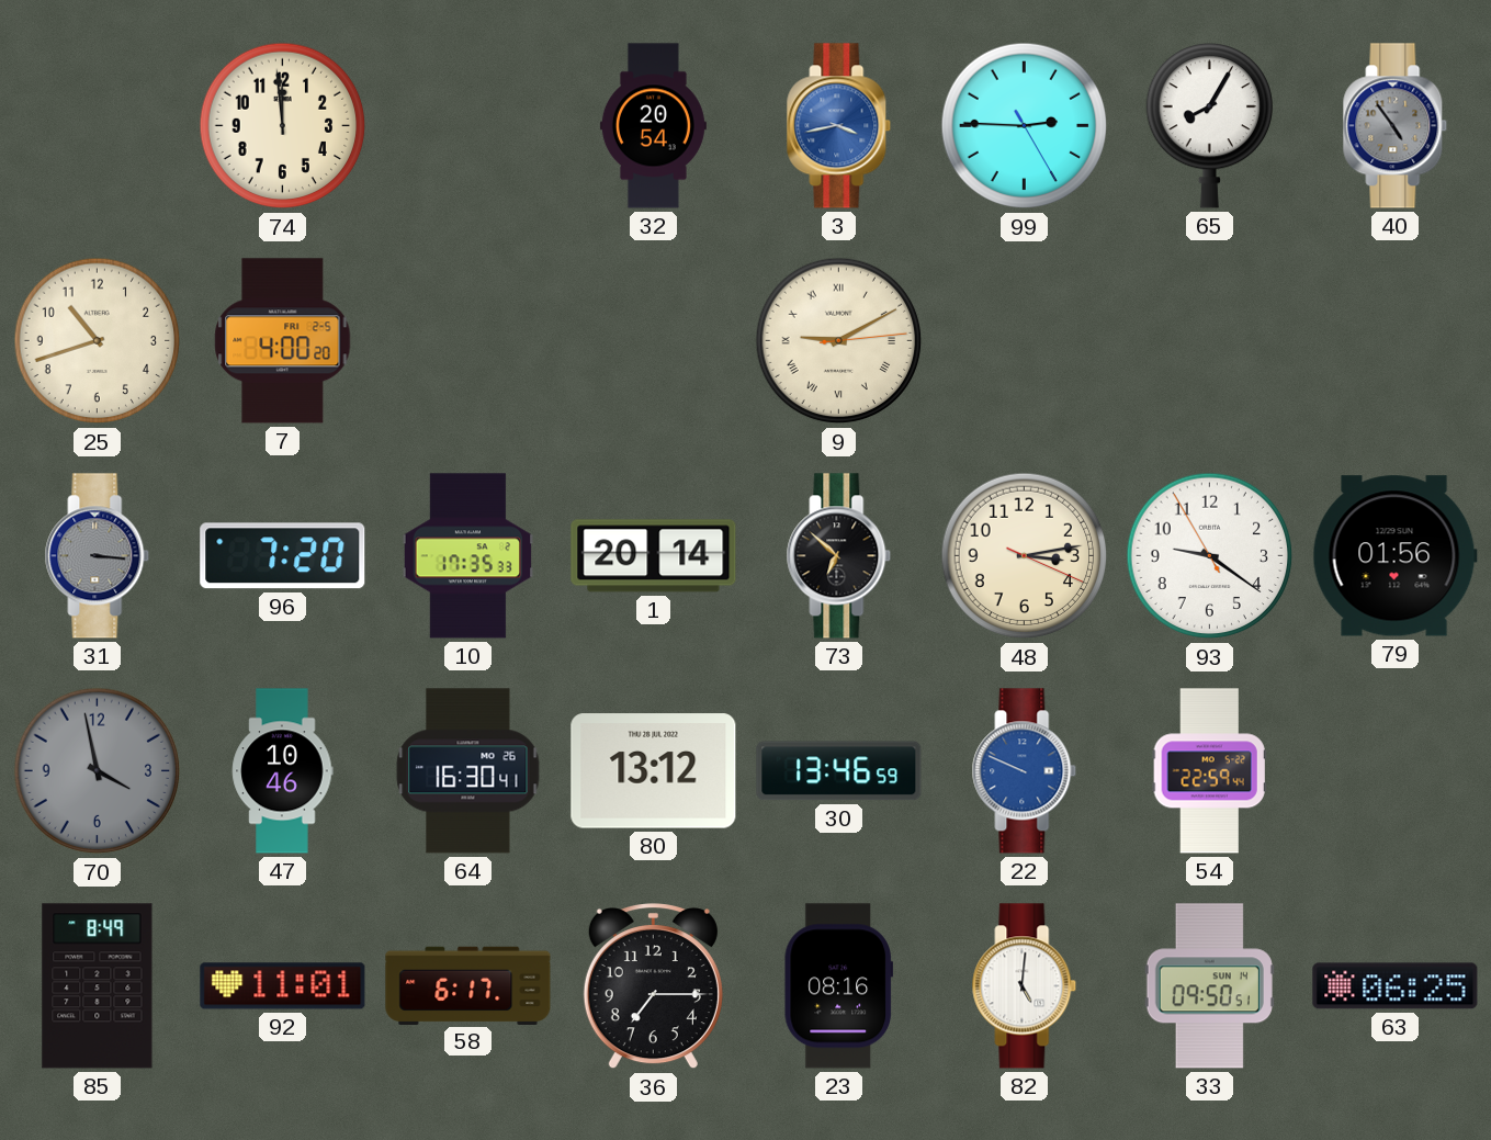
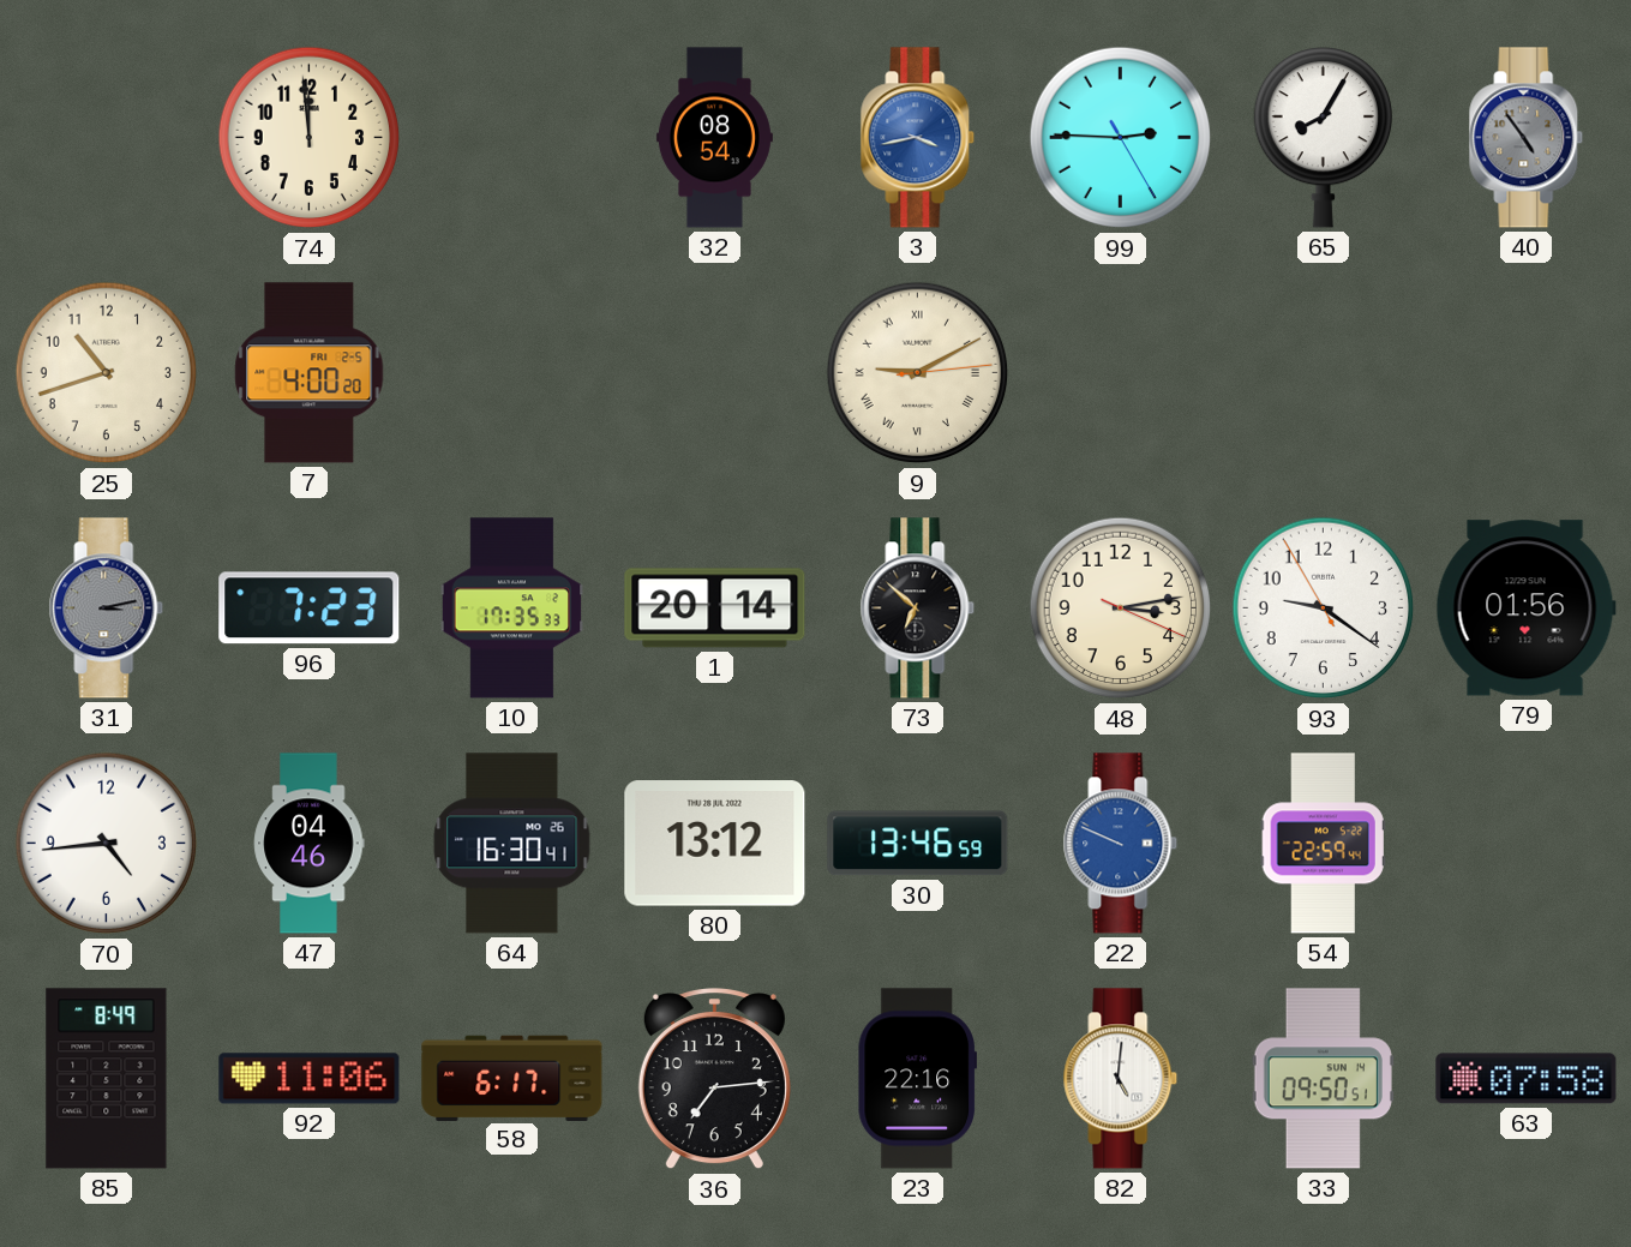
32: 20:54 -> 08:54 (714, 138)
31: 3:16 -> 3:13 (107, 608)
96: 7:20 -> 7:23 (310, 608)
70: 3:58 -> 4:44 (107, 844)
70 dial: grey -> white (107, 844)
47: 10:46 -> 04:46 (310, 844)
92: 11:01 -> 11:06 (310, 1079)
36: 7:15 -> 7:14 (714, 1079)
23: 08:16 -> 22:16 (917, 1079)
63: 06:25 -> 07:58 (1527, 1079)
